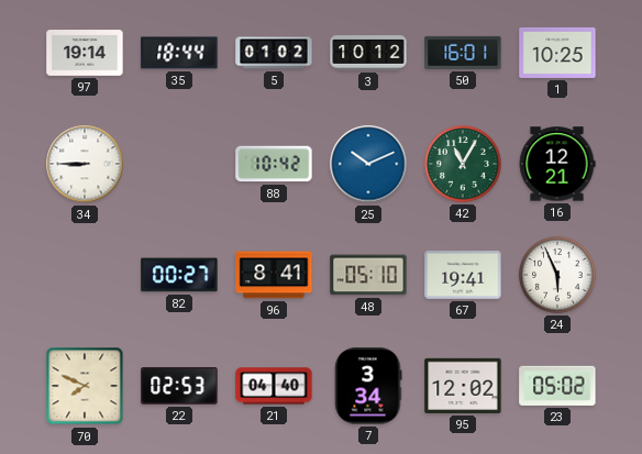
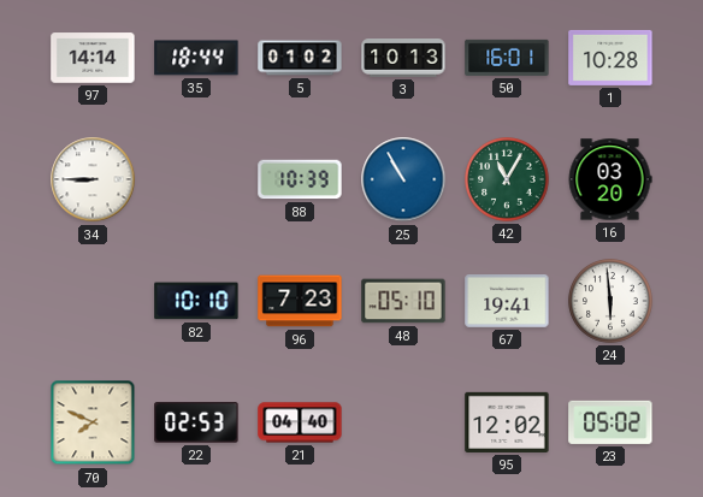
97: 19:14 -> 14:14 (93, 58)
3: 10:12 -> 10:13 (403, 58)
1: 10:25 -> 10:28 (610, 58)
88: 10:42 -> 10:39 (300, 179)
25: 10:11 -> 10:55 (403, 179)
16: 12:21 -> 03:20 (610, 179)
82: 00:27 -> 10:10 (196, 301)
96: 8:41 -> 7:23 (300, 301)
24: 5:56 -> 5:59 (610, 301)
7: 3:34 -> none (368, 386)
